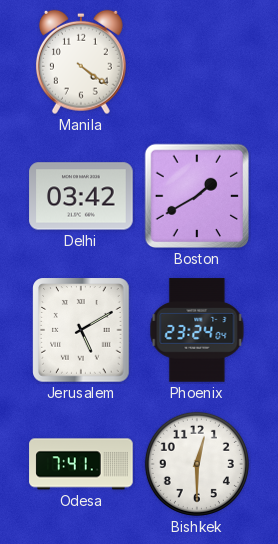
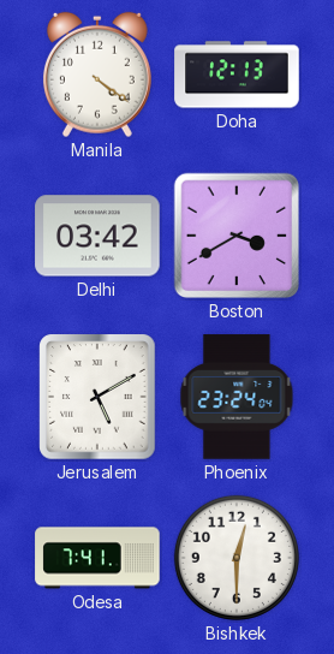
Doha: none -> 12:13 (237, 75)
Boston: 1:40 -> 3:40 (235, 236)
